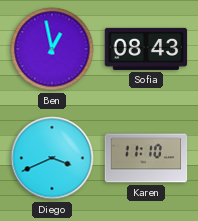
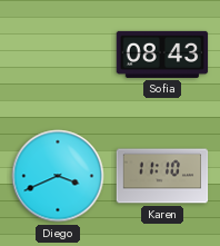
Ben: 12:58 -> none (52, 49)
